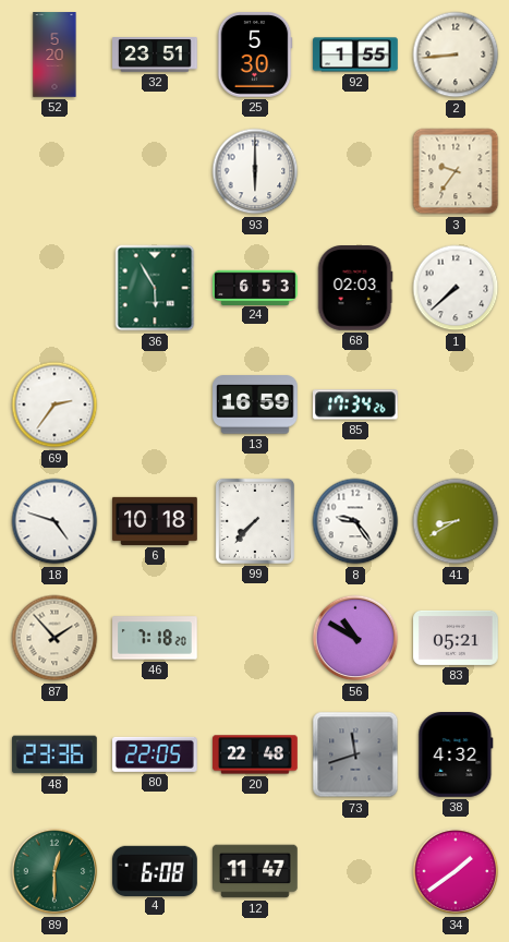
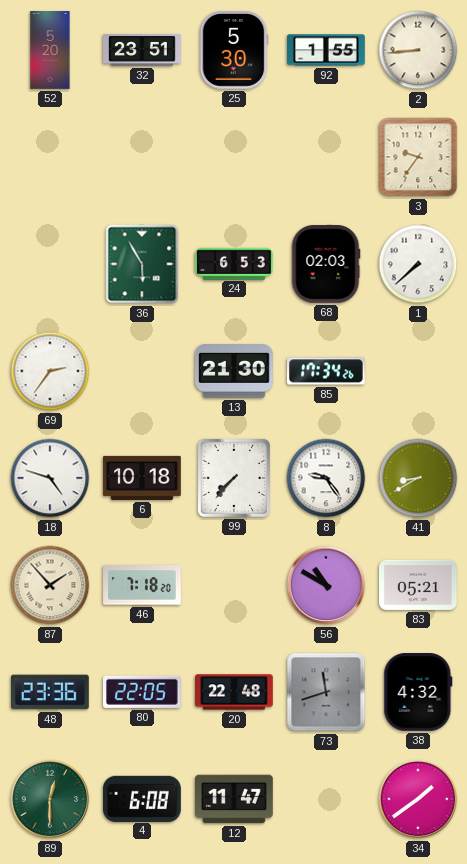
93: 6:00 -> none (255, 171)
13: 16:59 -> 21:30 (235, 371)
